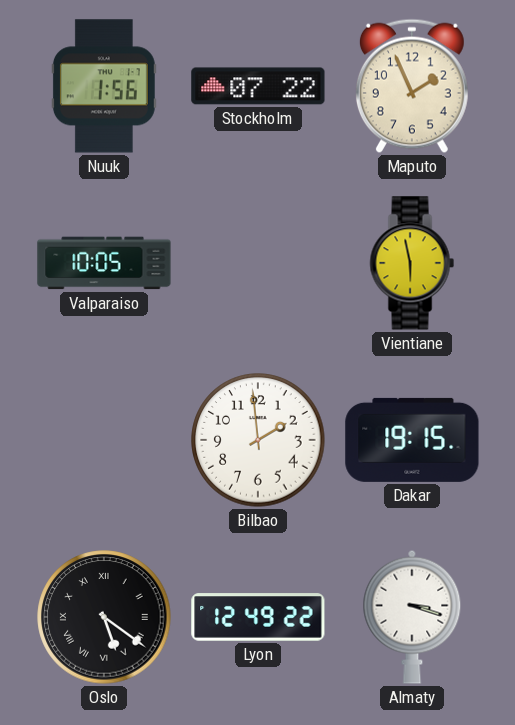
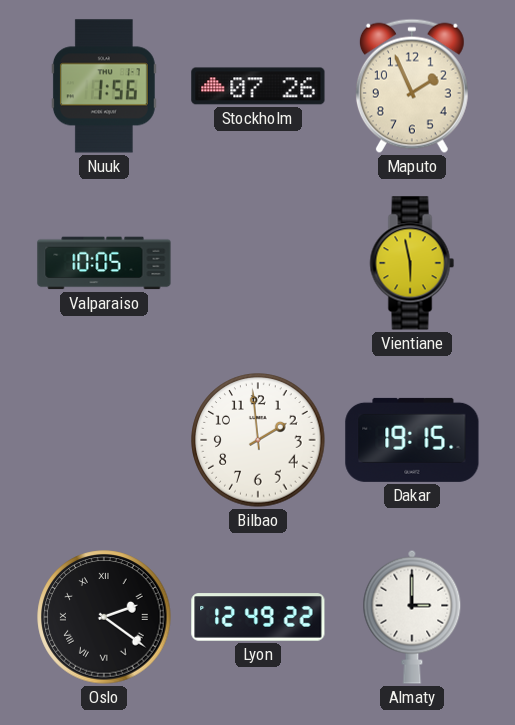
Stockholm: 07:22 -> 07:26 (258, 86)
Oslo: 5:21 -> 2:21 (104, 617)
Almaty: 3:18 -> 3:00 (412, 617)
